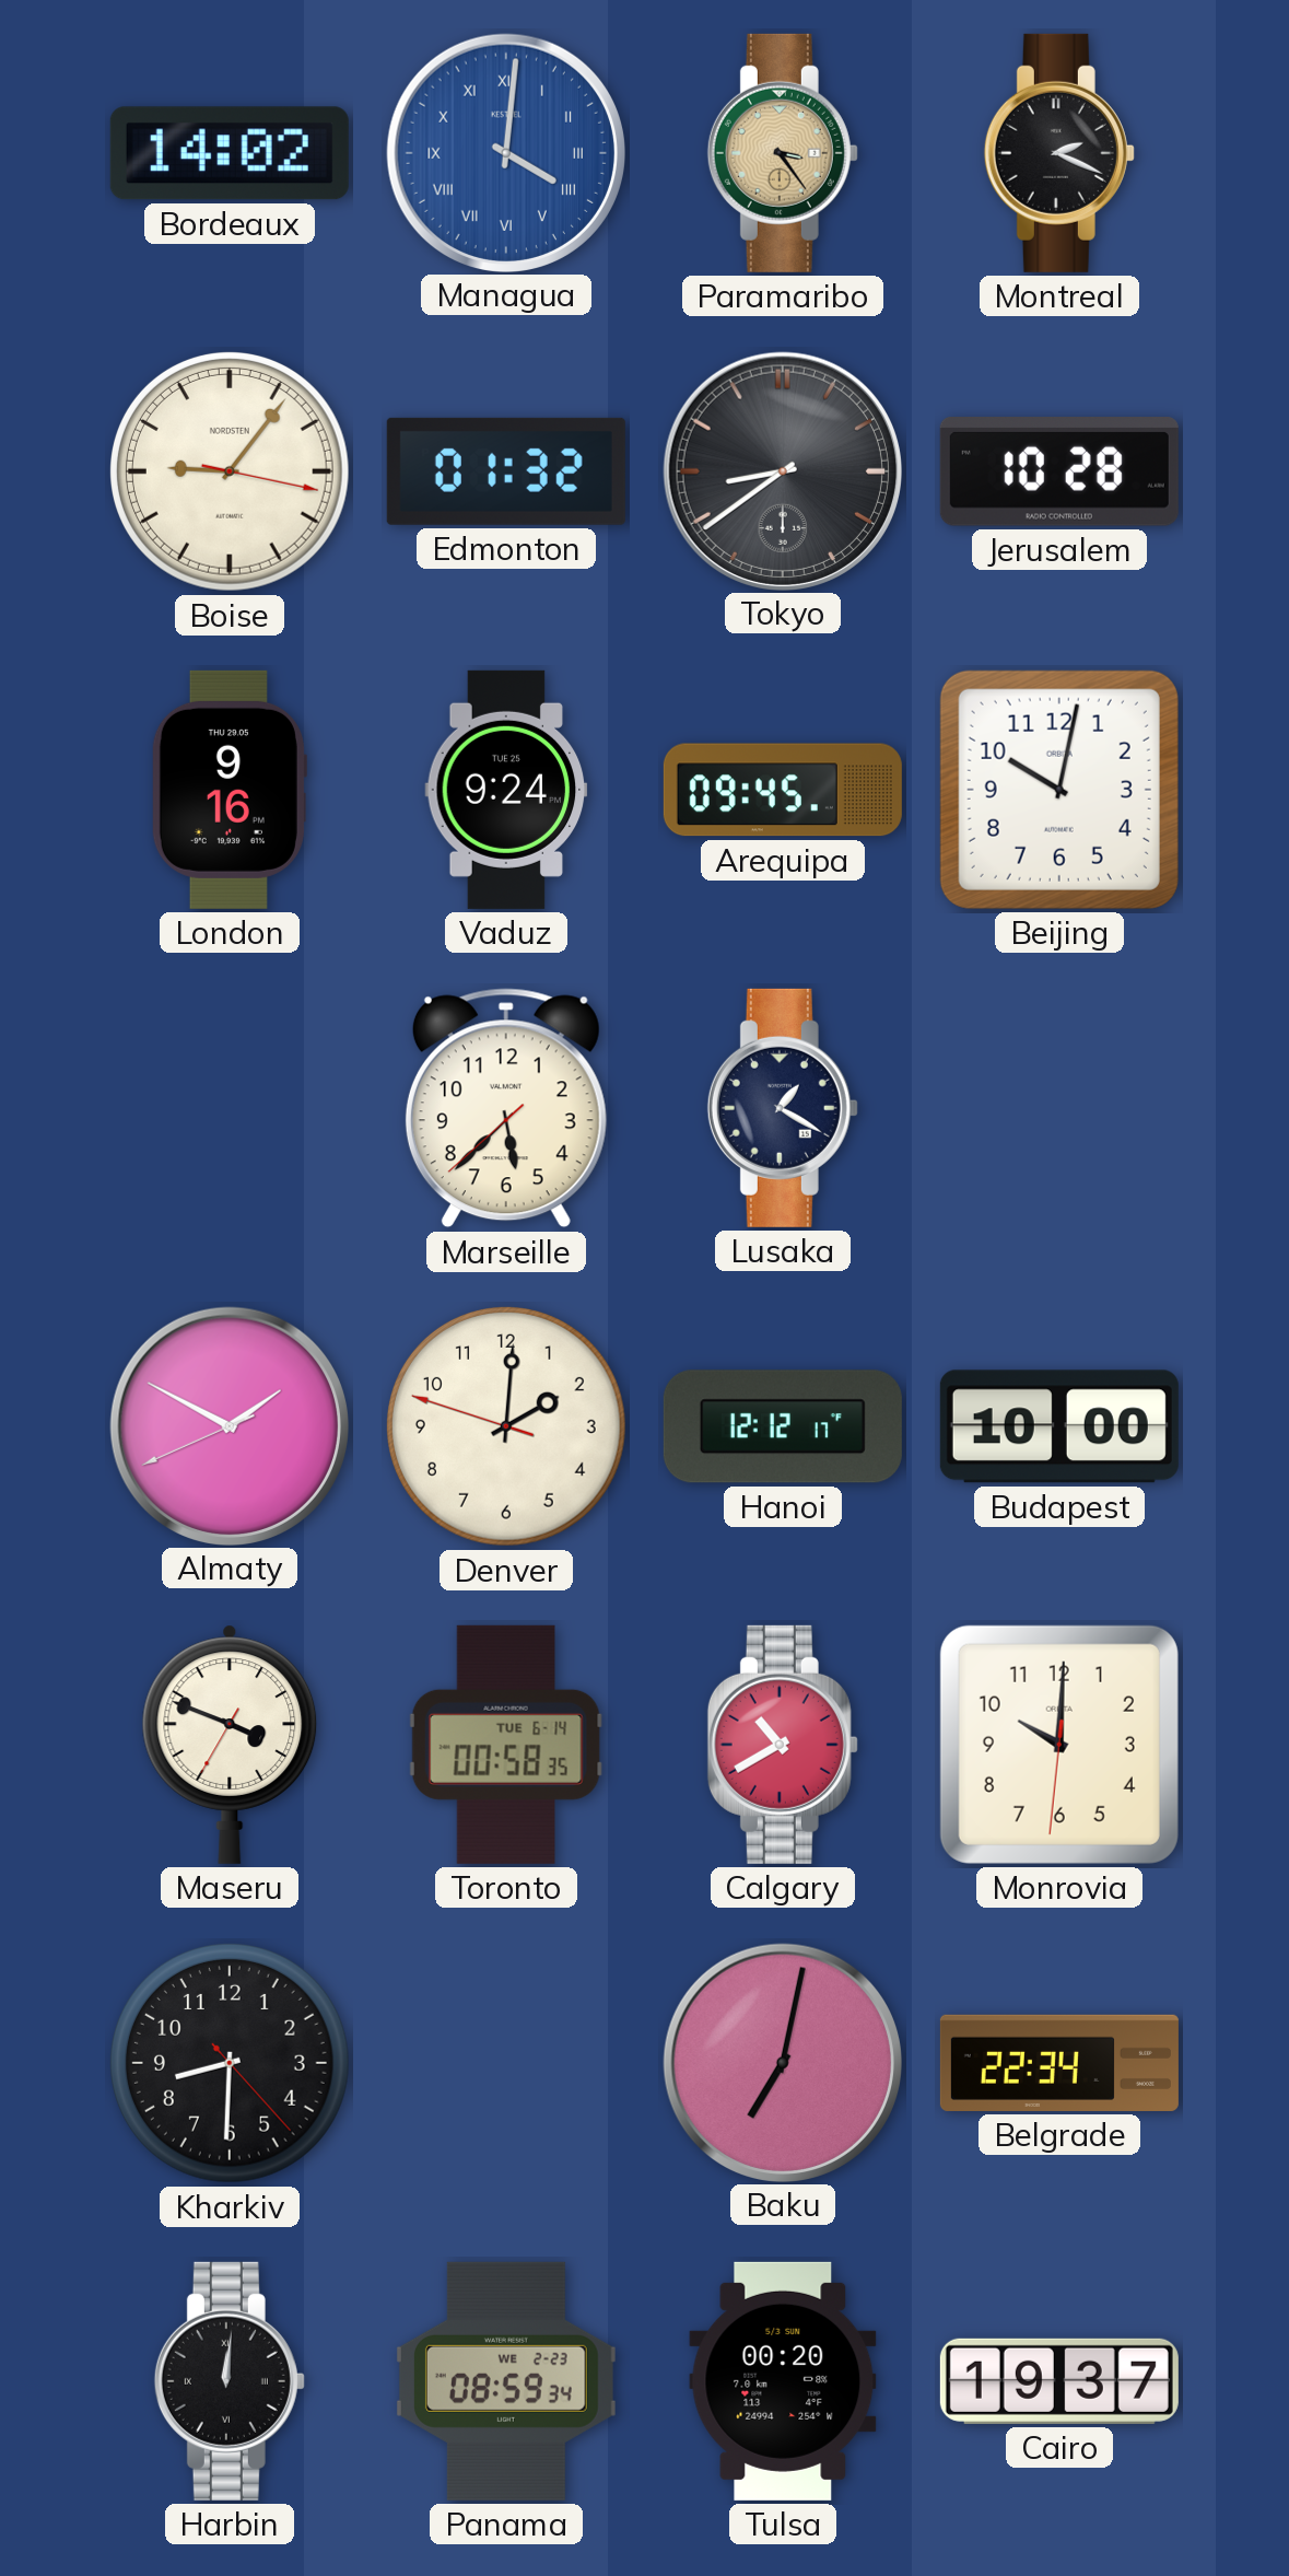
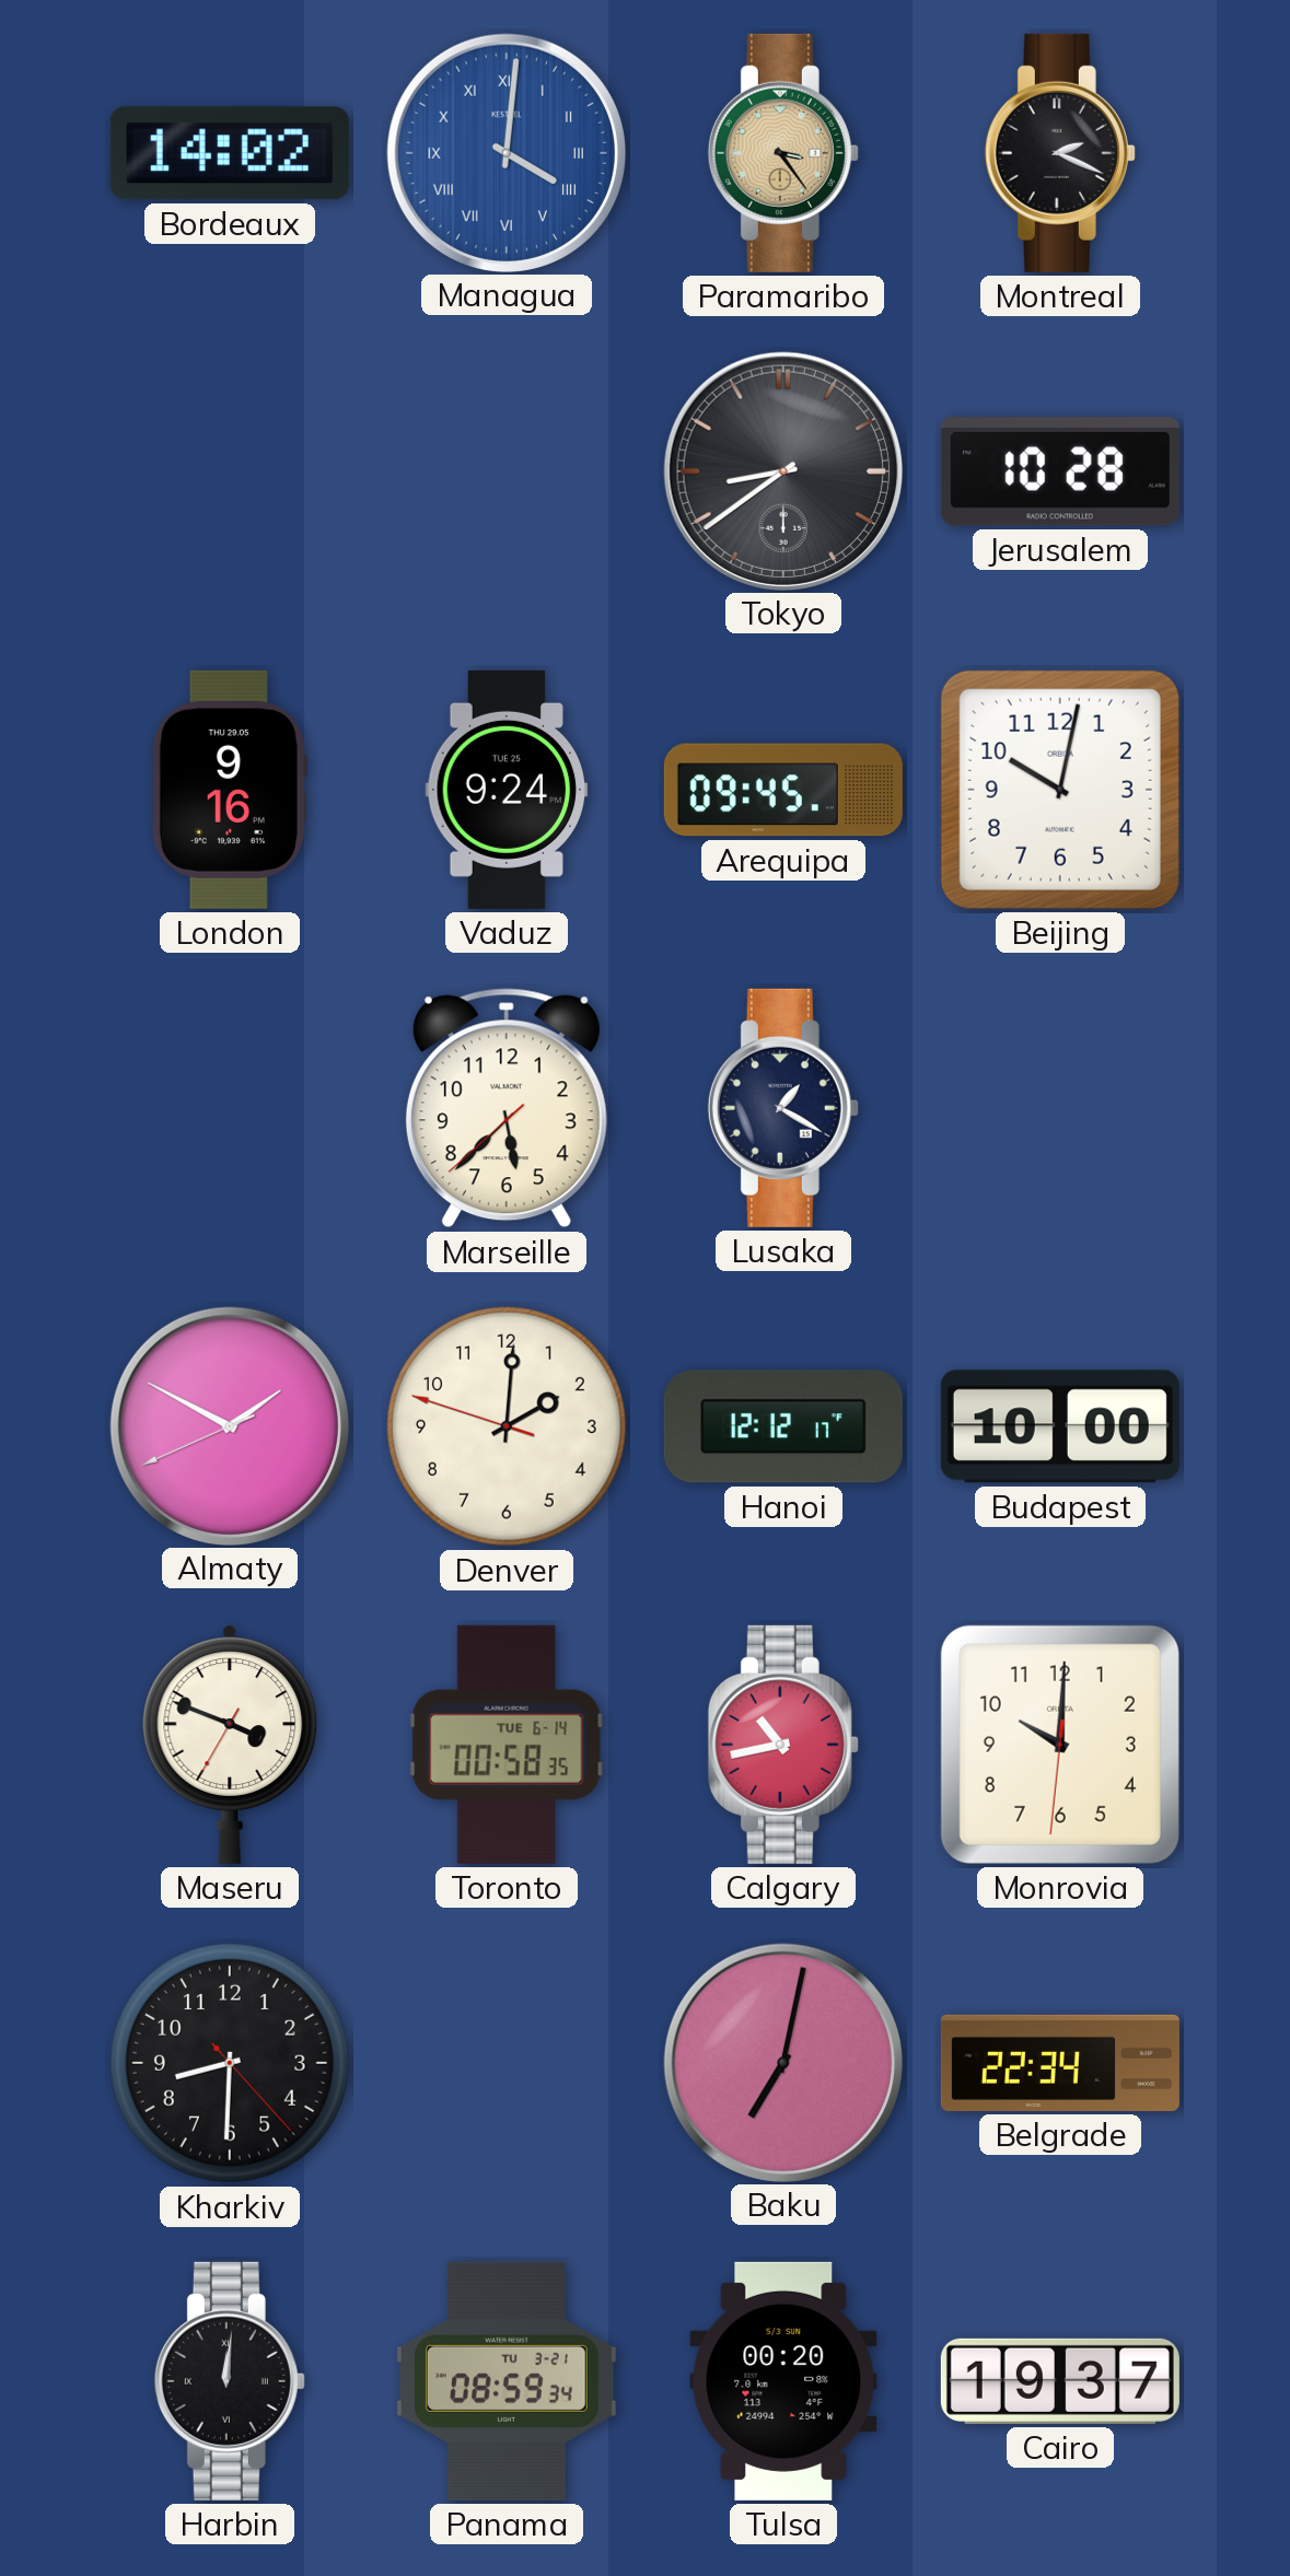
Boise: 9:06 -> none (230, 471)
Edmonton: 01:32 -> none (506, 471)
Calgary: 10:40 -> 10:43 (783, 1745)
Panama date: WE 2-23 -> TU 3-21 (507, 2381)
